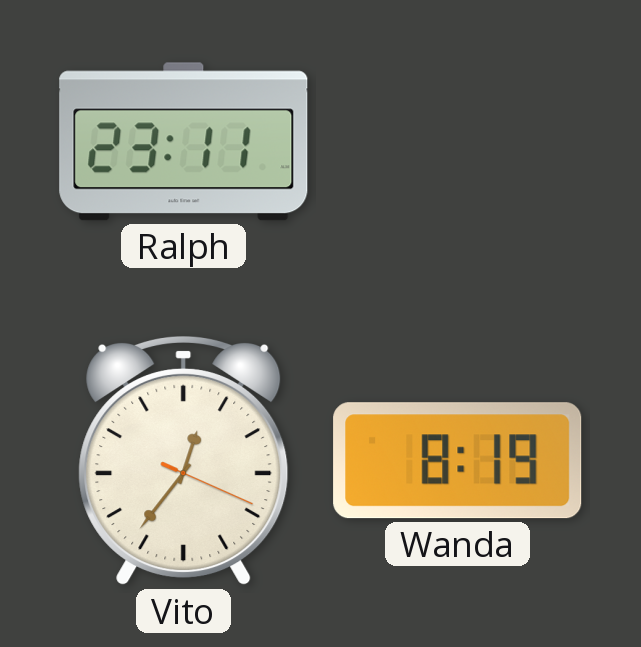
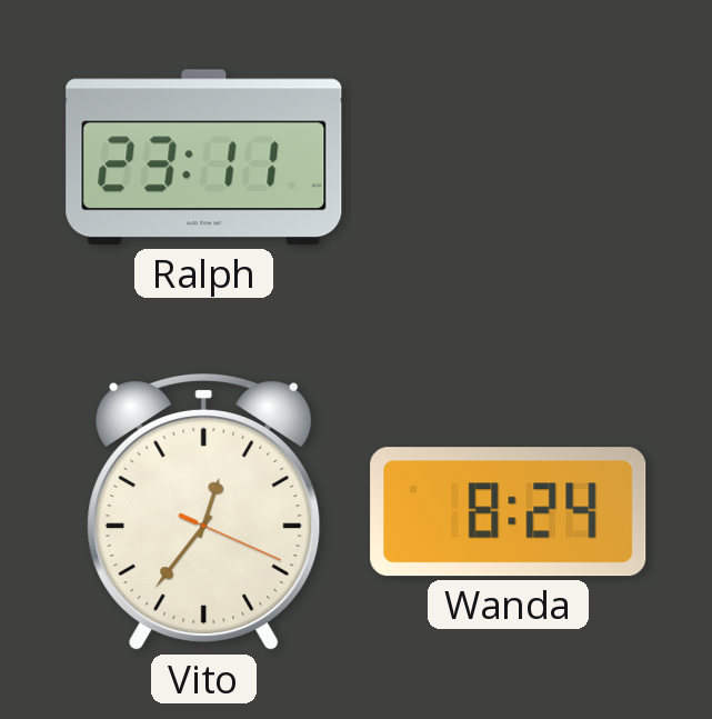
Wanda: 8:19 -> 8:24 (509, 512)
